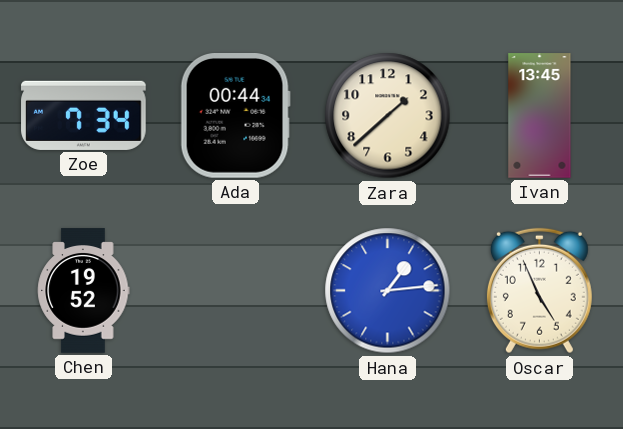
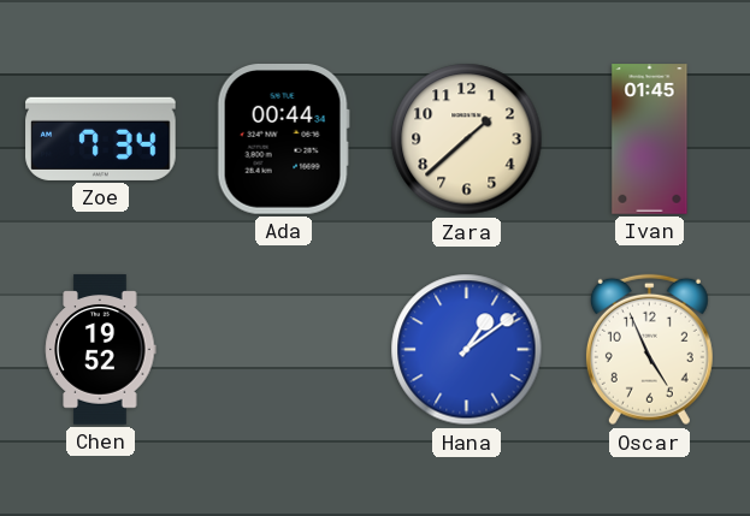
Ivan: 13:45 -> 01:45 (650, 140)
Hana: 1:14 -> 1:09 (467, 350)
